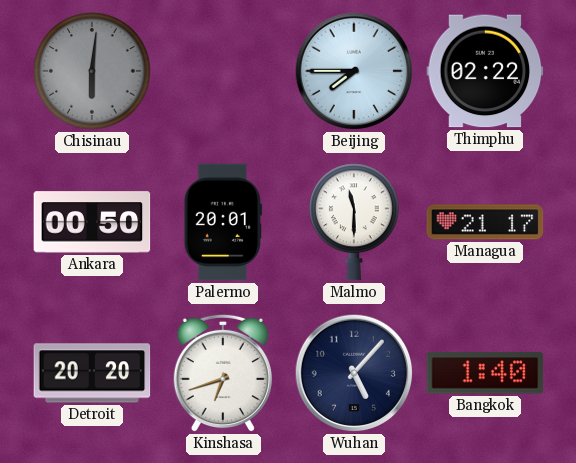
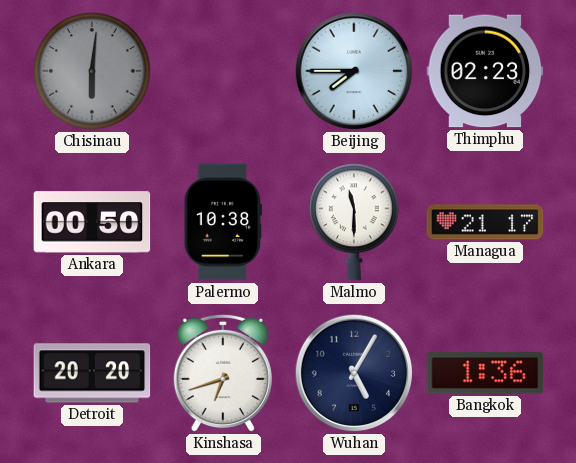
Thimphu: 02:22 -> 02:23 (485, 71)
Palermo: 20:01 -> 10:38 (223, 222)
Wuhan: 5:07 -> 5:05 (354, 373)
Bangkok: 1:40 -> 1:36 (485, 373)
